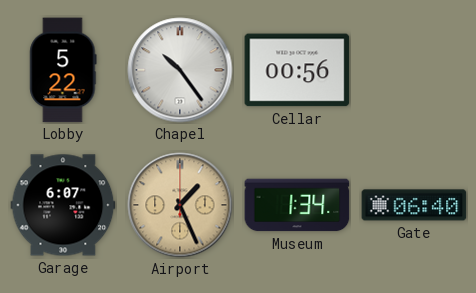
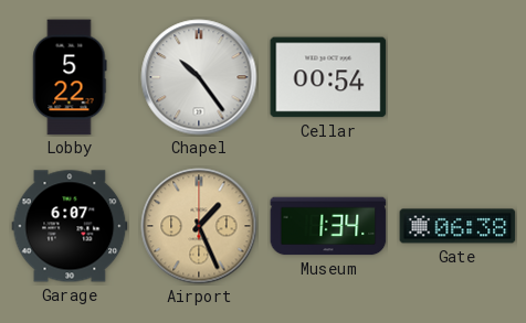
Cellar: 00:56 -> 00:54 (328, 77)
Gate: 06:40 -> 06:38 (457, 226)
